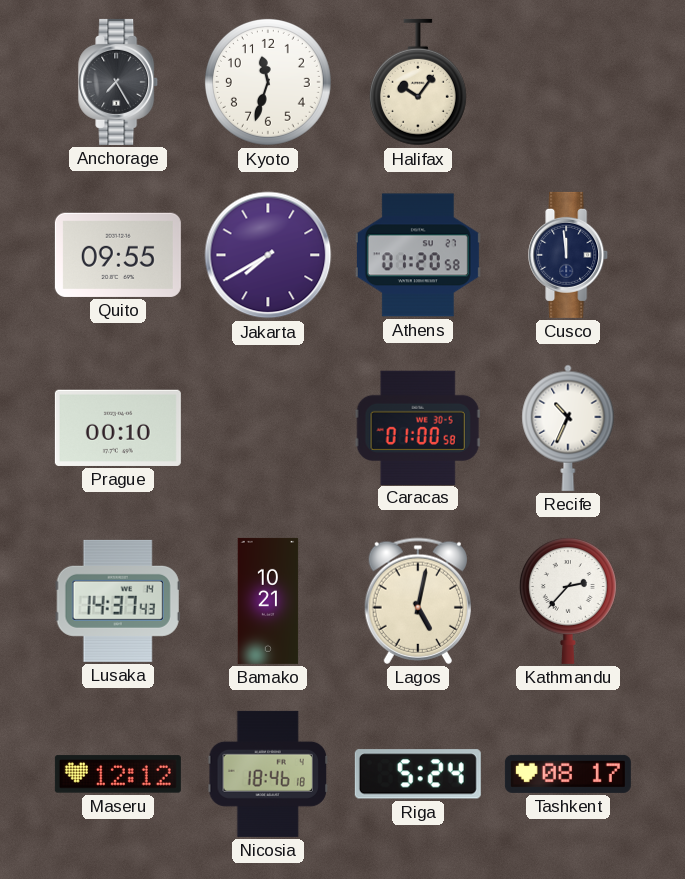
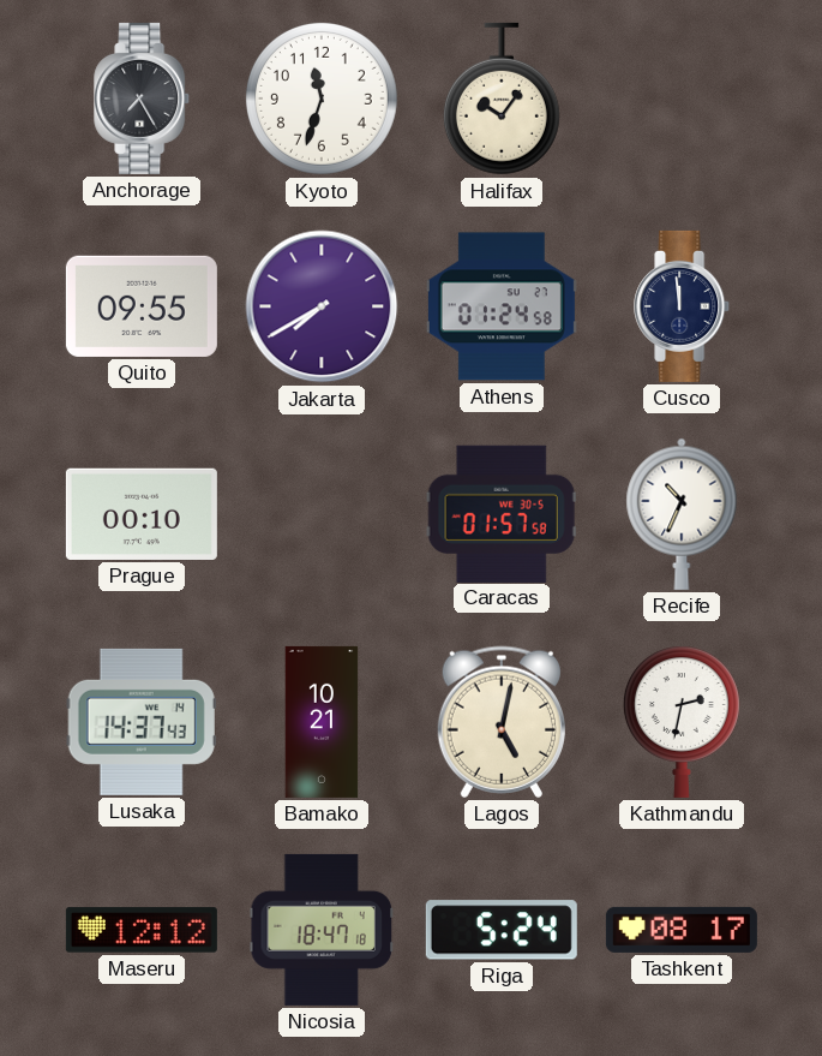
Athens: 01:20 -> 01:24 (502, 306)
Caracas: 01:00 -> 01:57 (502, 513)
Kathmandu: 2:37 -> 2:32 (682, 722)
Nicosia: 18:46 -> 18:47 (320, 930)
